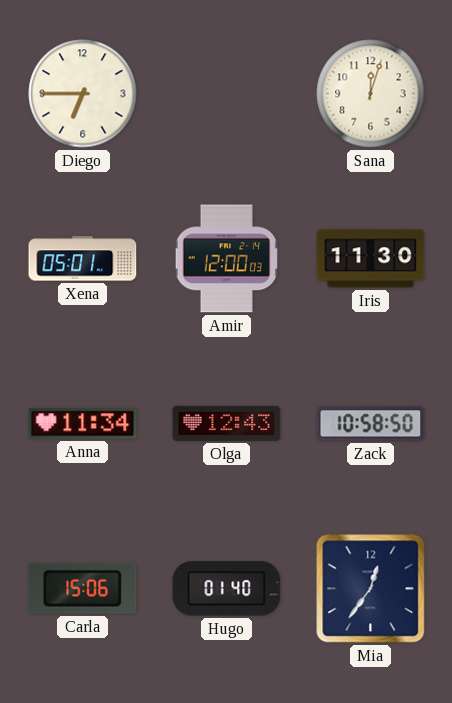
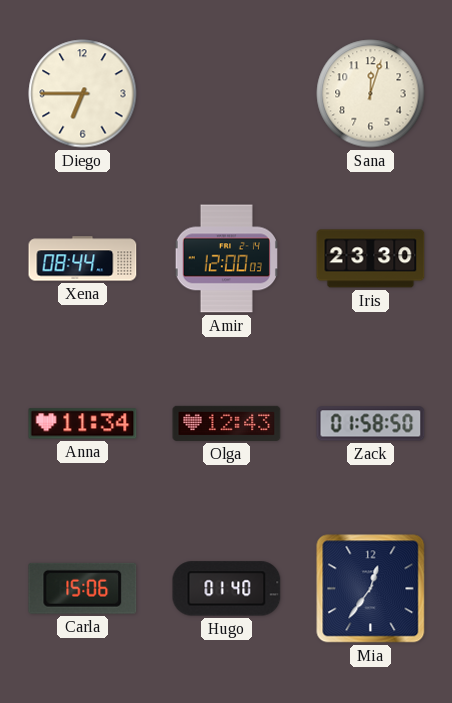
Xena: 05:01 -> 08:44 (83, 259)
Iris: 11:30 -> 23:30 (371, 259)
Zack: 10:58 -> 01:58 (371, 424)
